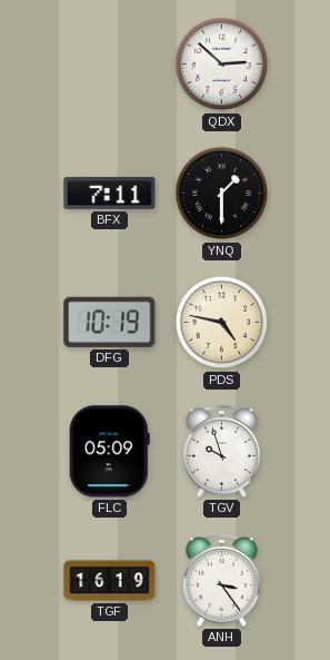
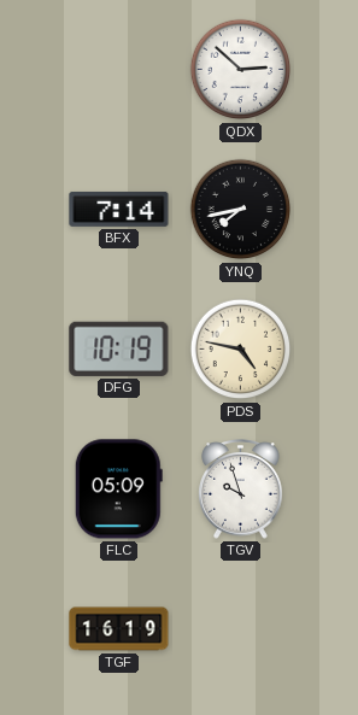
BFX: 7:11 -> 7:14 (119, 209)
YNQ: 1:30 -> 7:43 (241, 210)
ANH: 3:24 -> none (222, 581)
